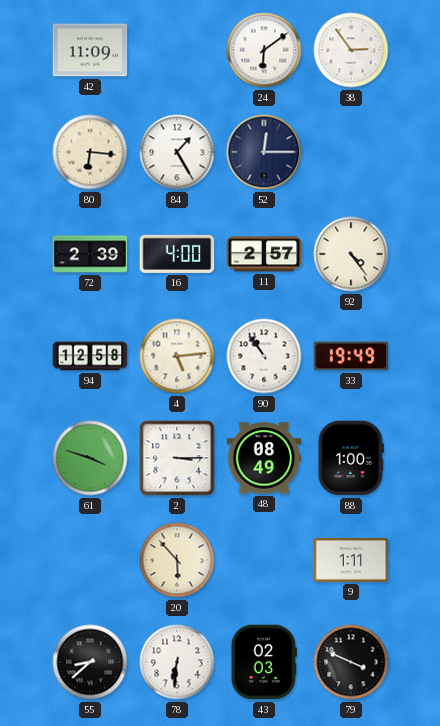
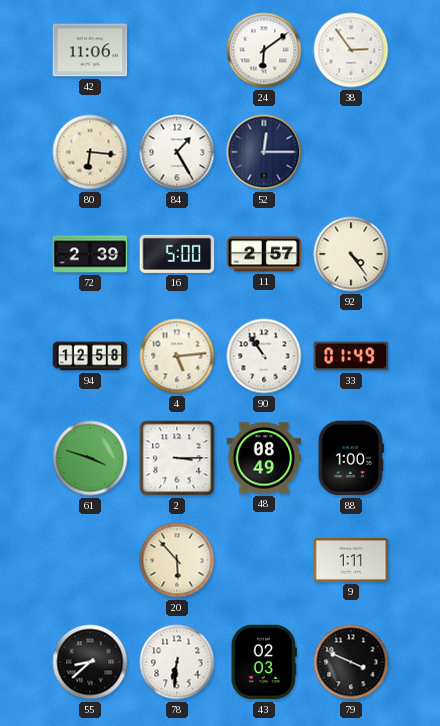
42: 11:09 -> 11:06 (90, 50)
16: 4:00 -> 5:00 (177, 254)
33: 19:49 -> 01:49 (351, 356)
